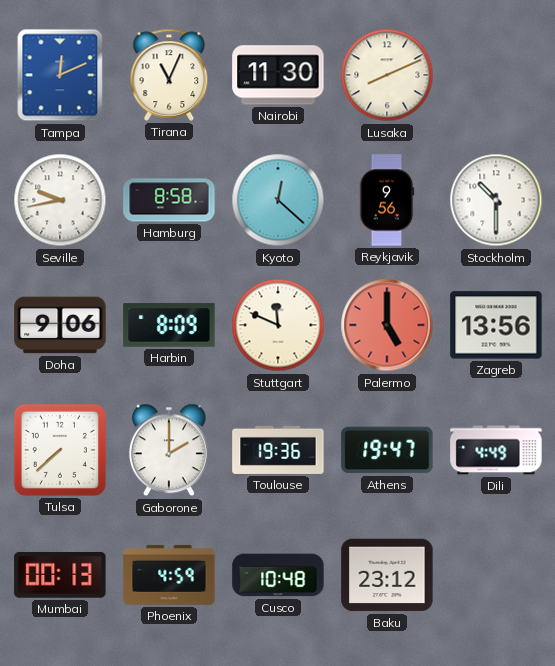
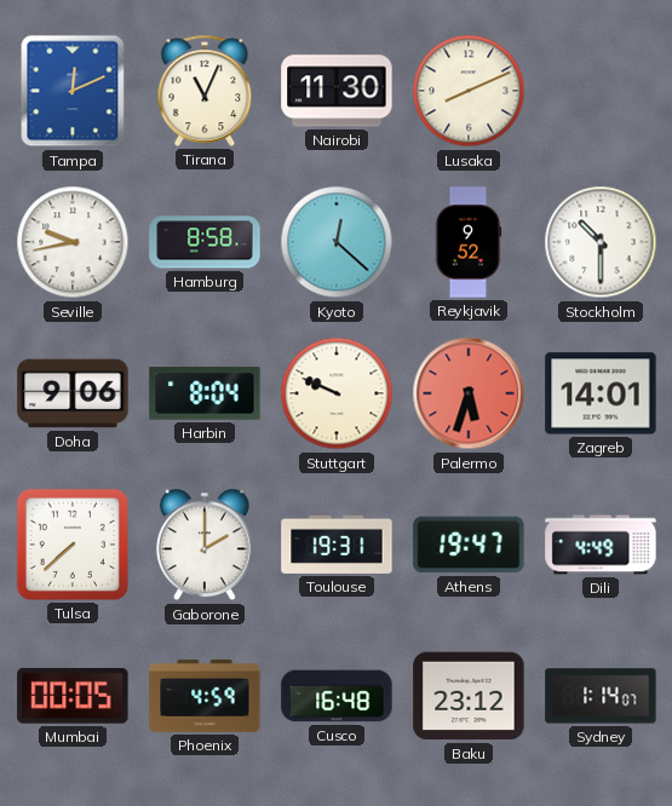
Reykjavik: 9:56 -> 9:52 (469, 242)
Harbin: 8:09 -> 8:04 (205, 393)
Stuttgart: 11:49 -> 9:49 (337, 393)
Palermo: 5:00 -> 5:33 (469, 393)
Zagreb: 13:56 -> 14:01 (601, 393)
Toulouse: 19:36 -> 19:31 (337, 545)
Mumbai: 00:13 -> 00:05 (73, 696)
Cusco: 10:48 -> 16:48 (337, 696)
Sydney: none -> 1:14 (601, 696)
